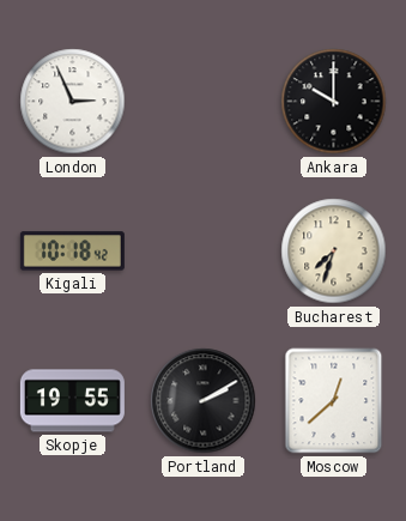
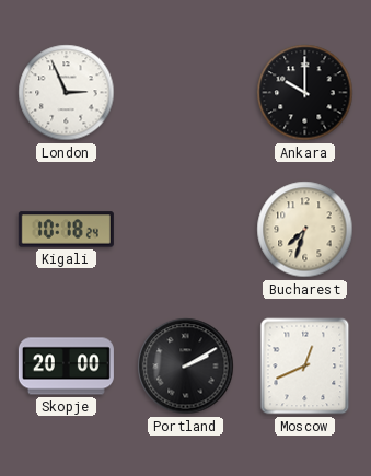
Kigali: 10:18:42 -> 10:18:24 (66, 230)
Skopje: 19:55 -> 20:00 (66, 367)
Moscow: 12:38 -> 12:41 (305, 367)
